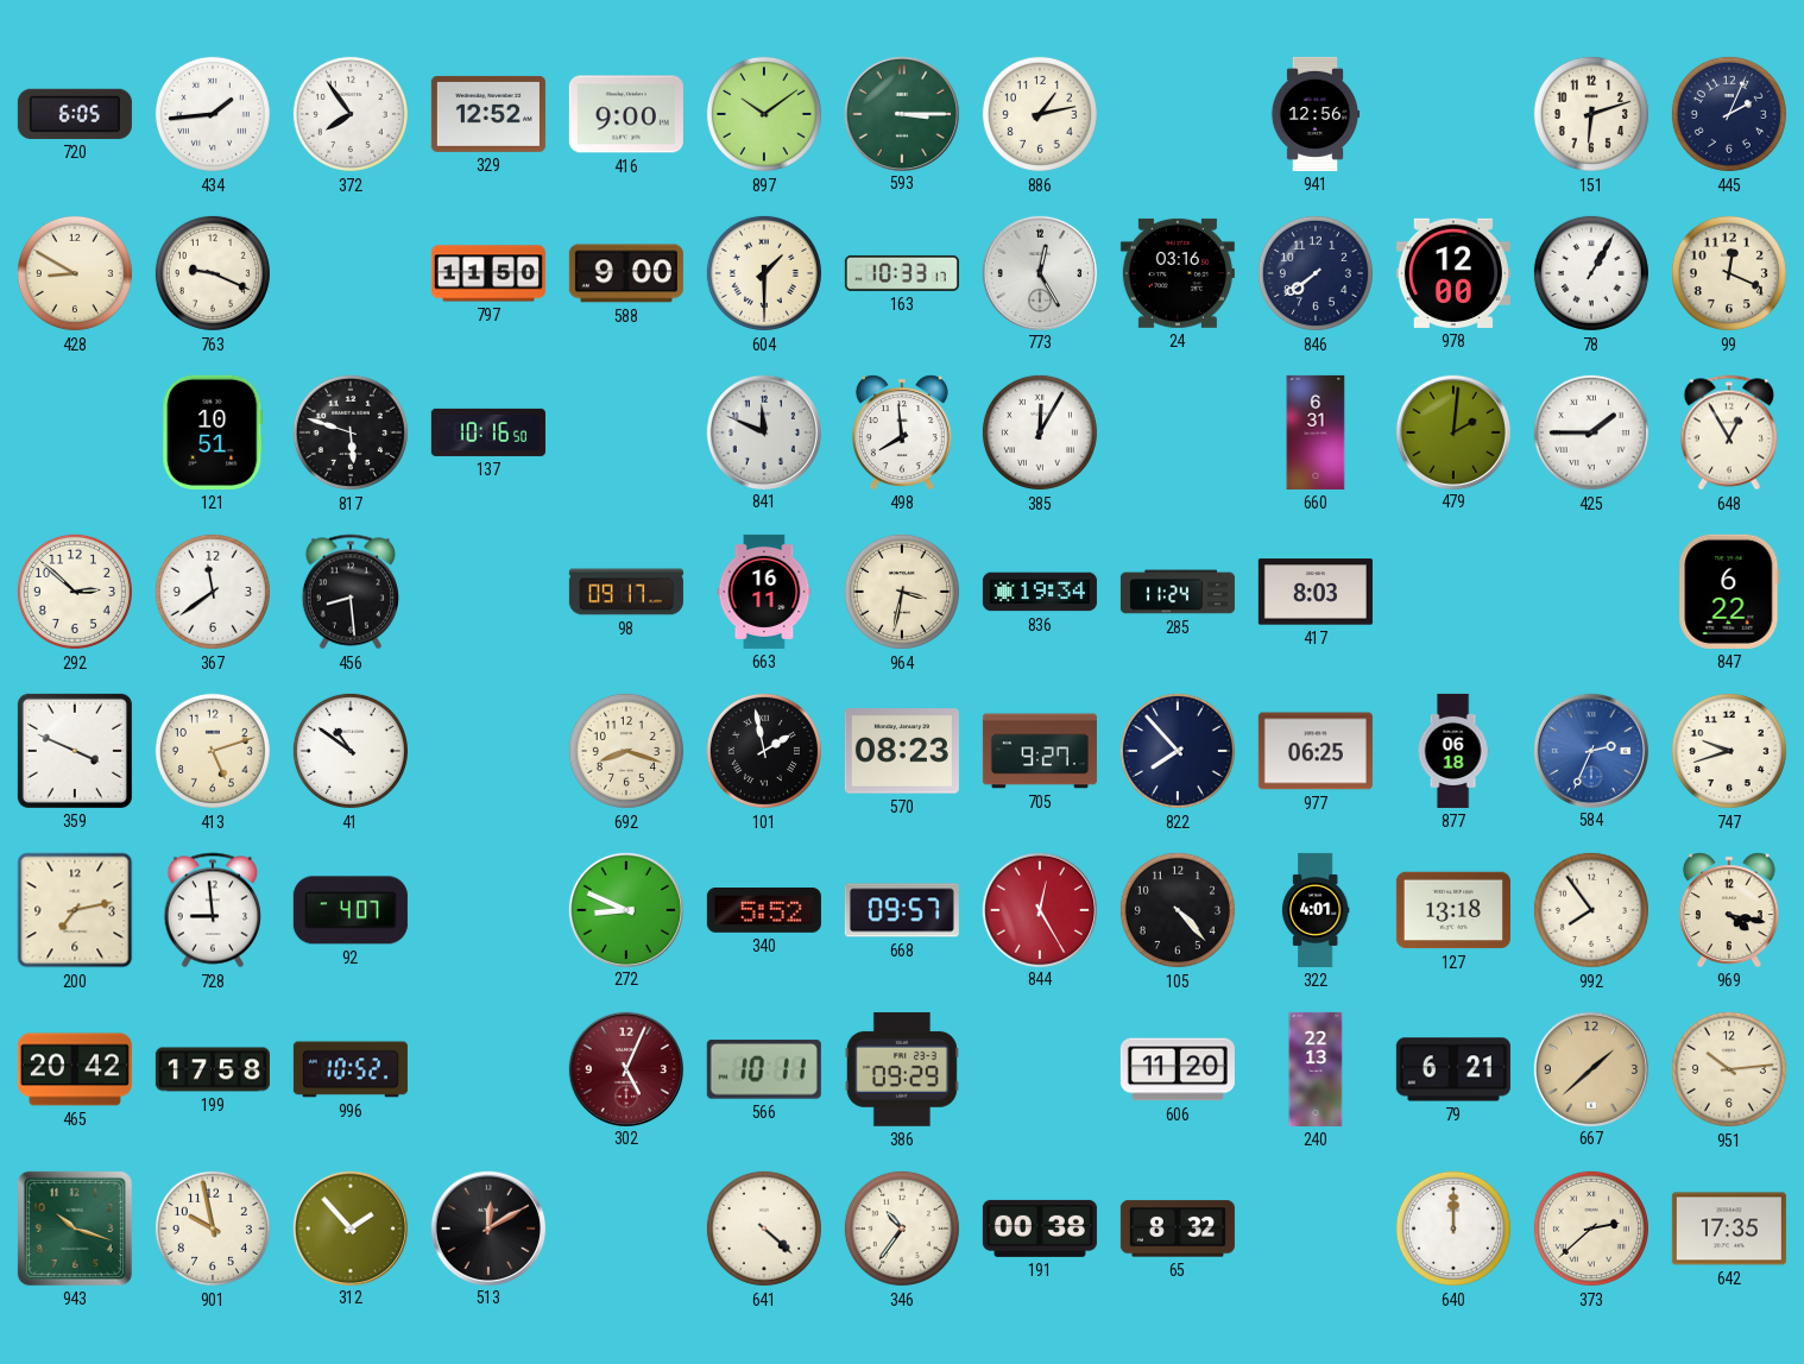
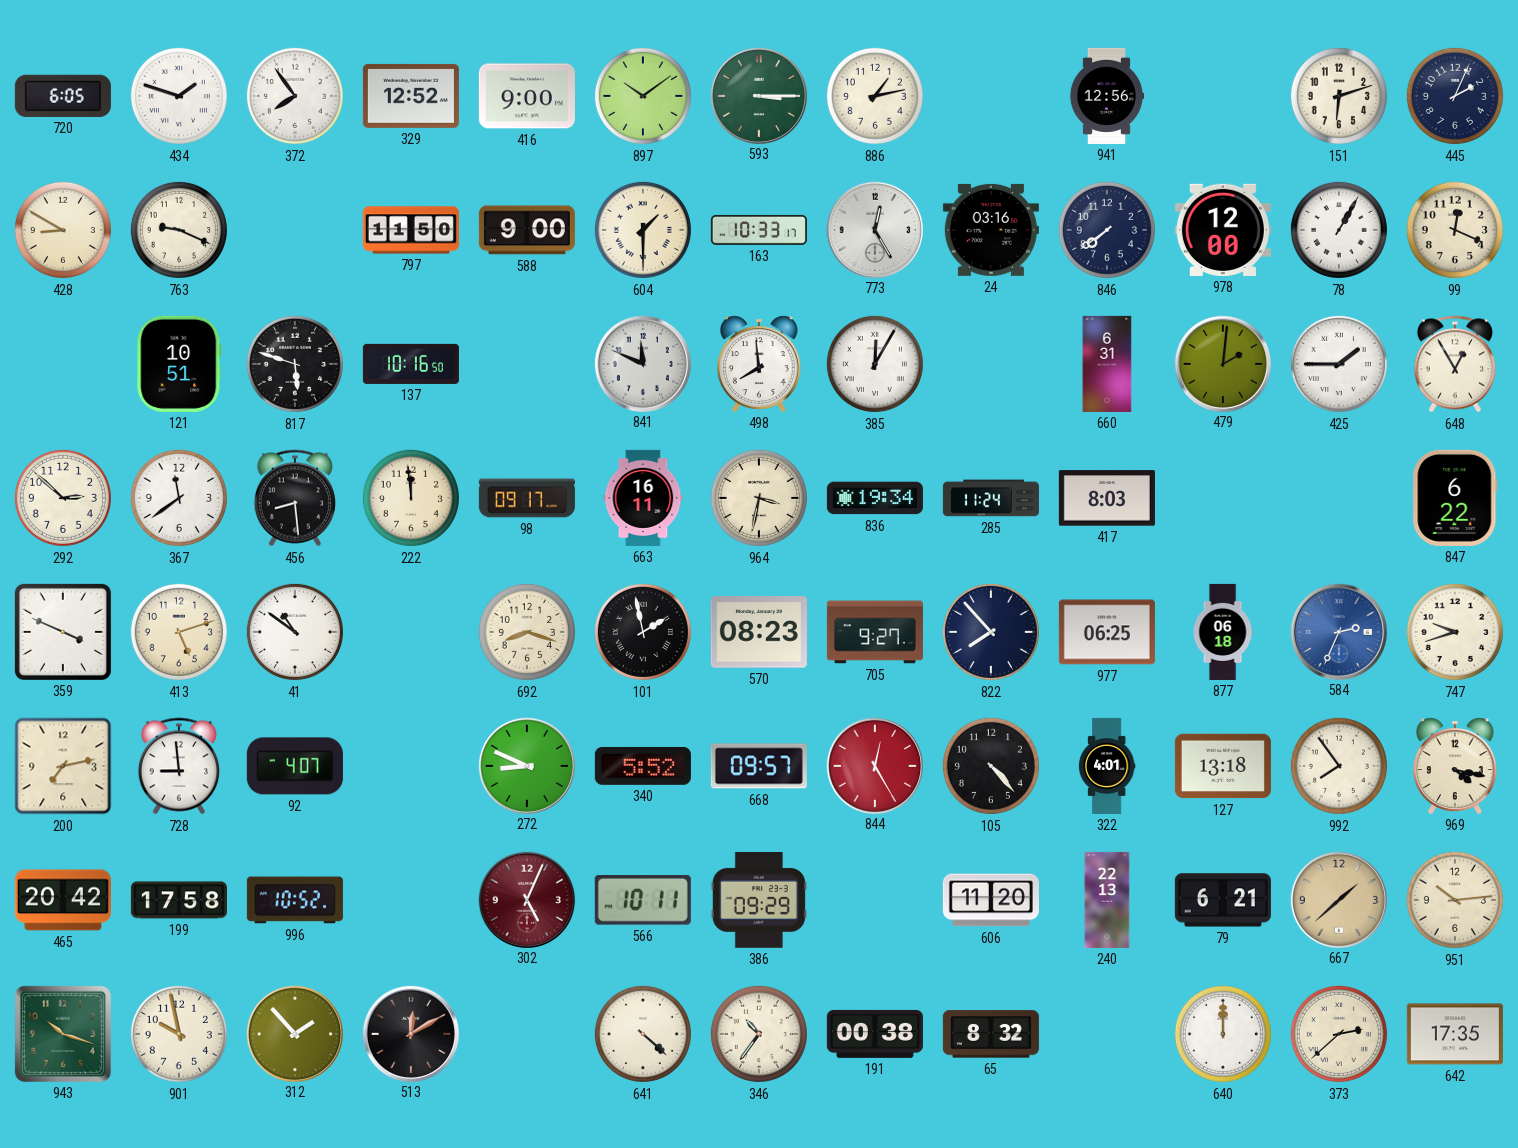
434: 1:44 -> 1:48 (179, 96)
222: none -> 11:59 (411, 498)
